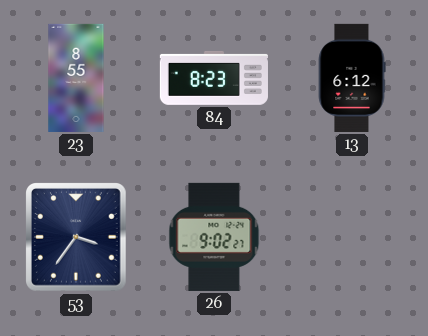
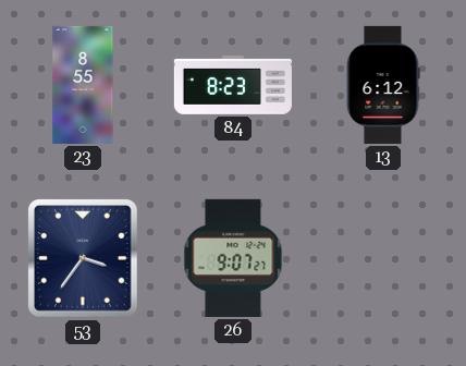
26: 9:02 -> 9:07 (233, 258)
